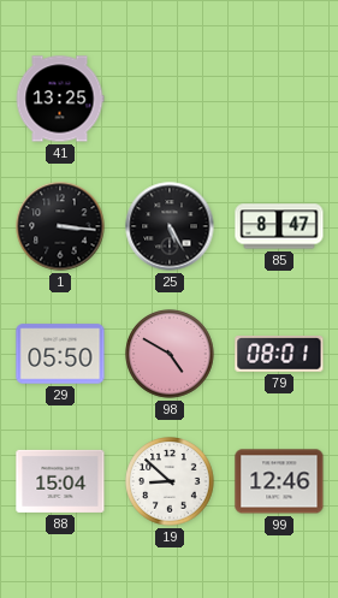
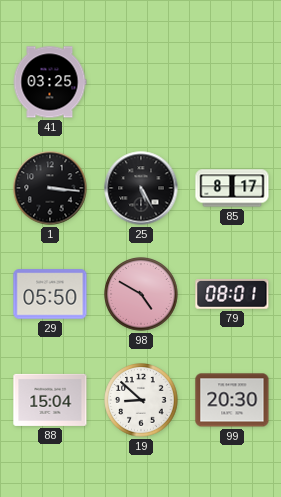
41: 13:25 -> 03:25 (50, 82)
85: 8:47 -> 8:17 (232, 188)
99: 12:46 -> 20:30 (232, 400)
